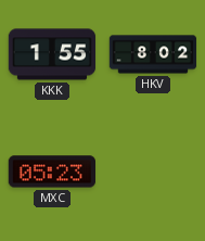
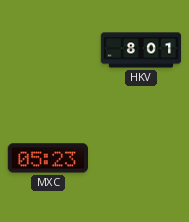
KKK: 1:55 -> none (52, 54)
HKV: 8:02 -> 8:01 (141, 50)
